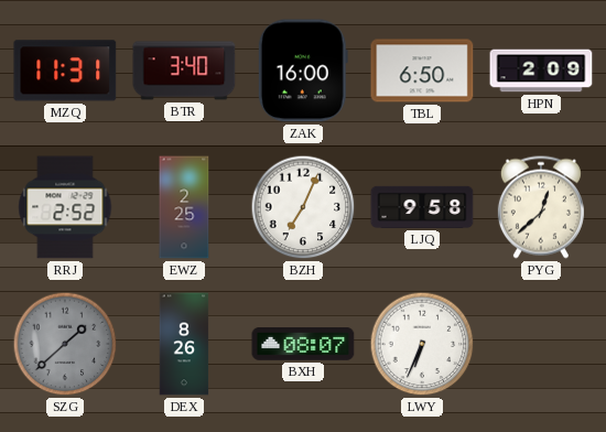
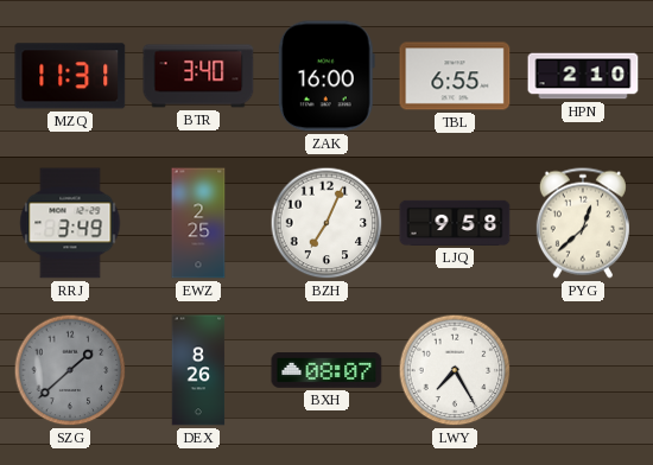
TBL: 6:50 -> 6:55 (455, 76)
HPN: 2:09 -> 2:10 (583, 76)
RRJ: 2:52 -> 3:49 (70, 223)
LWY: 6:34 -> 7:25 (455, 370)
